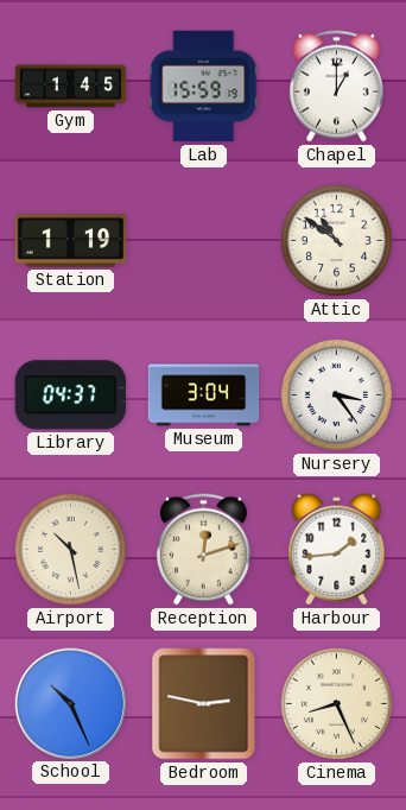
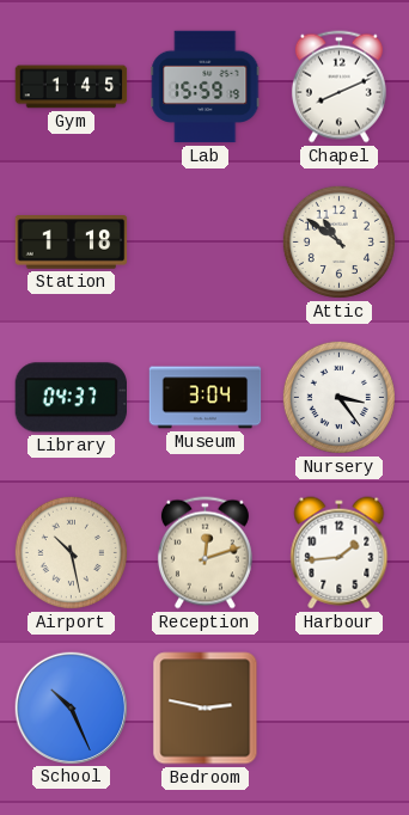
Chapel: 1:00 -> 8:11 (338, 87)
Station: 1:19 -> 1:18 (72, 243)
Cinema: 8:26 -> none (336, 703)
